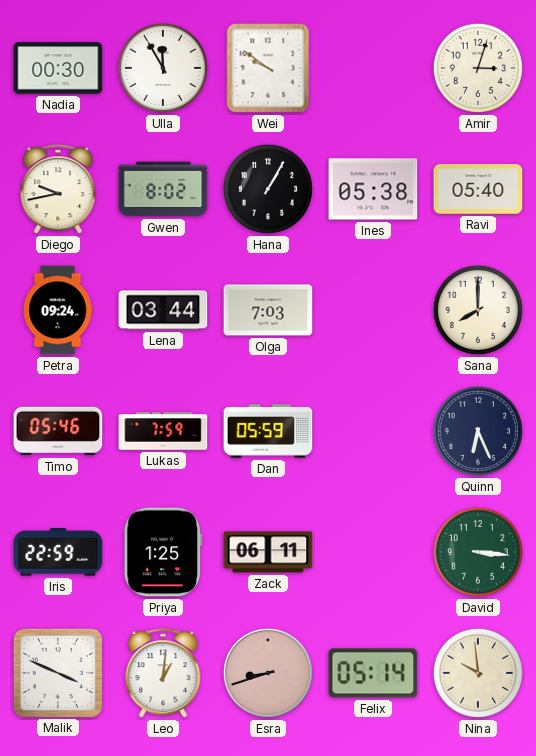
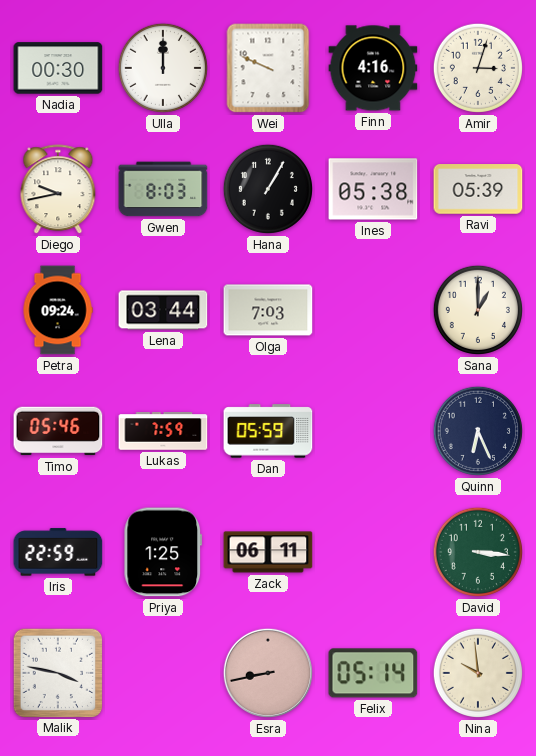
Ulla: 11:55 -> 12:00 (163, 68)
Wei: 9:51 -> 9:49 (268, 68)
Finn: none -> 4:16 (373, 68)
Gwen: 8:02 -> 8:03 (163, 189)
Ravi: 05:40 -> 05:39 (478, 189)
Sana: 8:00 -> 1:00 (478, 310)
Malik: 3:49 -> 3:47 (57, 672)
Leo: 1:01 -> none (163, 674)
Esra: 8:42 -> 8:43 (268, 673)
